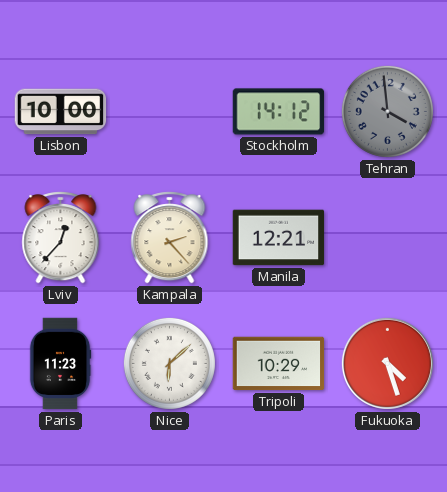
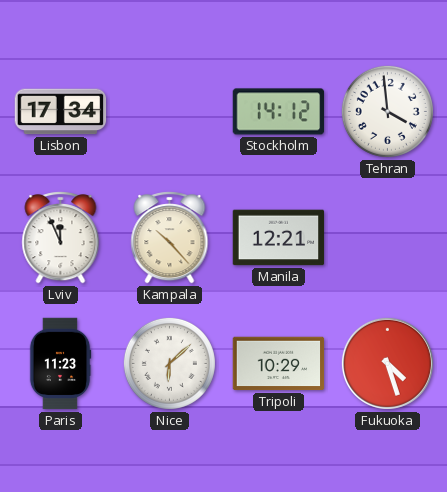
Lisbon: 10:00 -> 17:34 (61, 112)
Tehran dial: grey -> white (387, 111)
Lviv: 12:37 -> 11:56 (61, 238)
Kampala: 2:23 -> 10:23 (170, 238)
